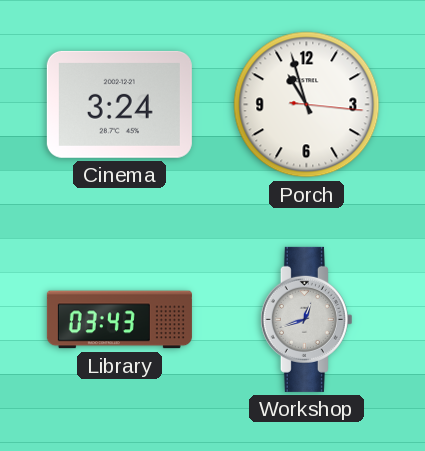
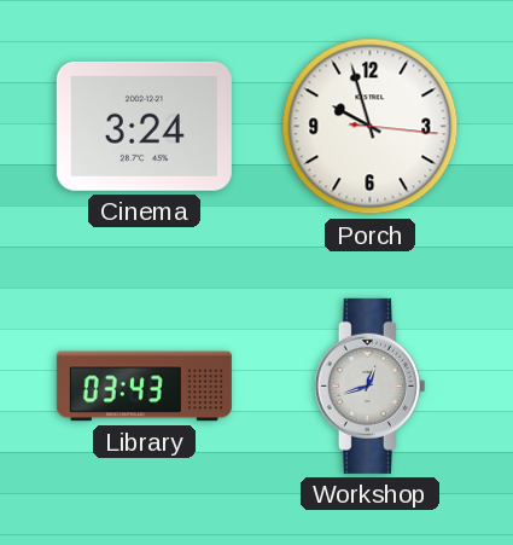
Porch: 10:57 -> 9:57 (371, 127)
